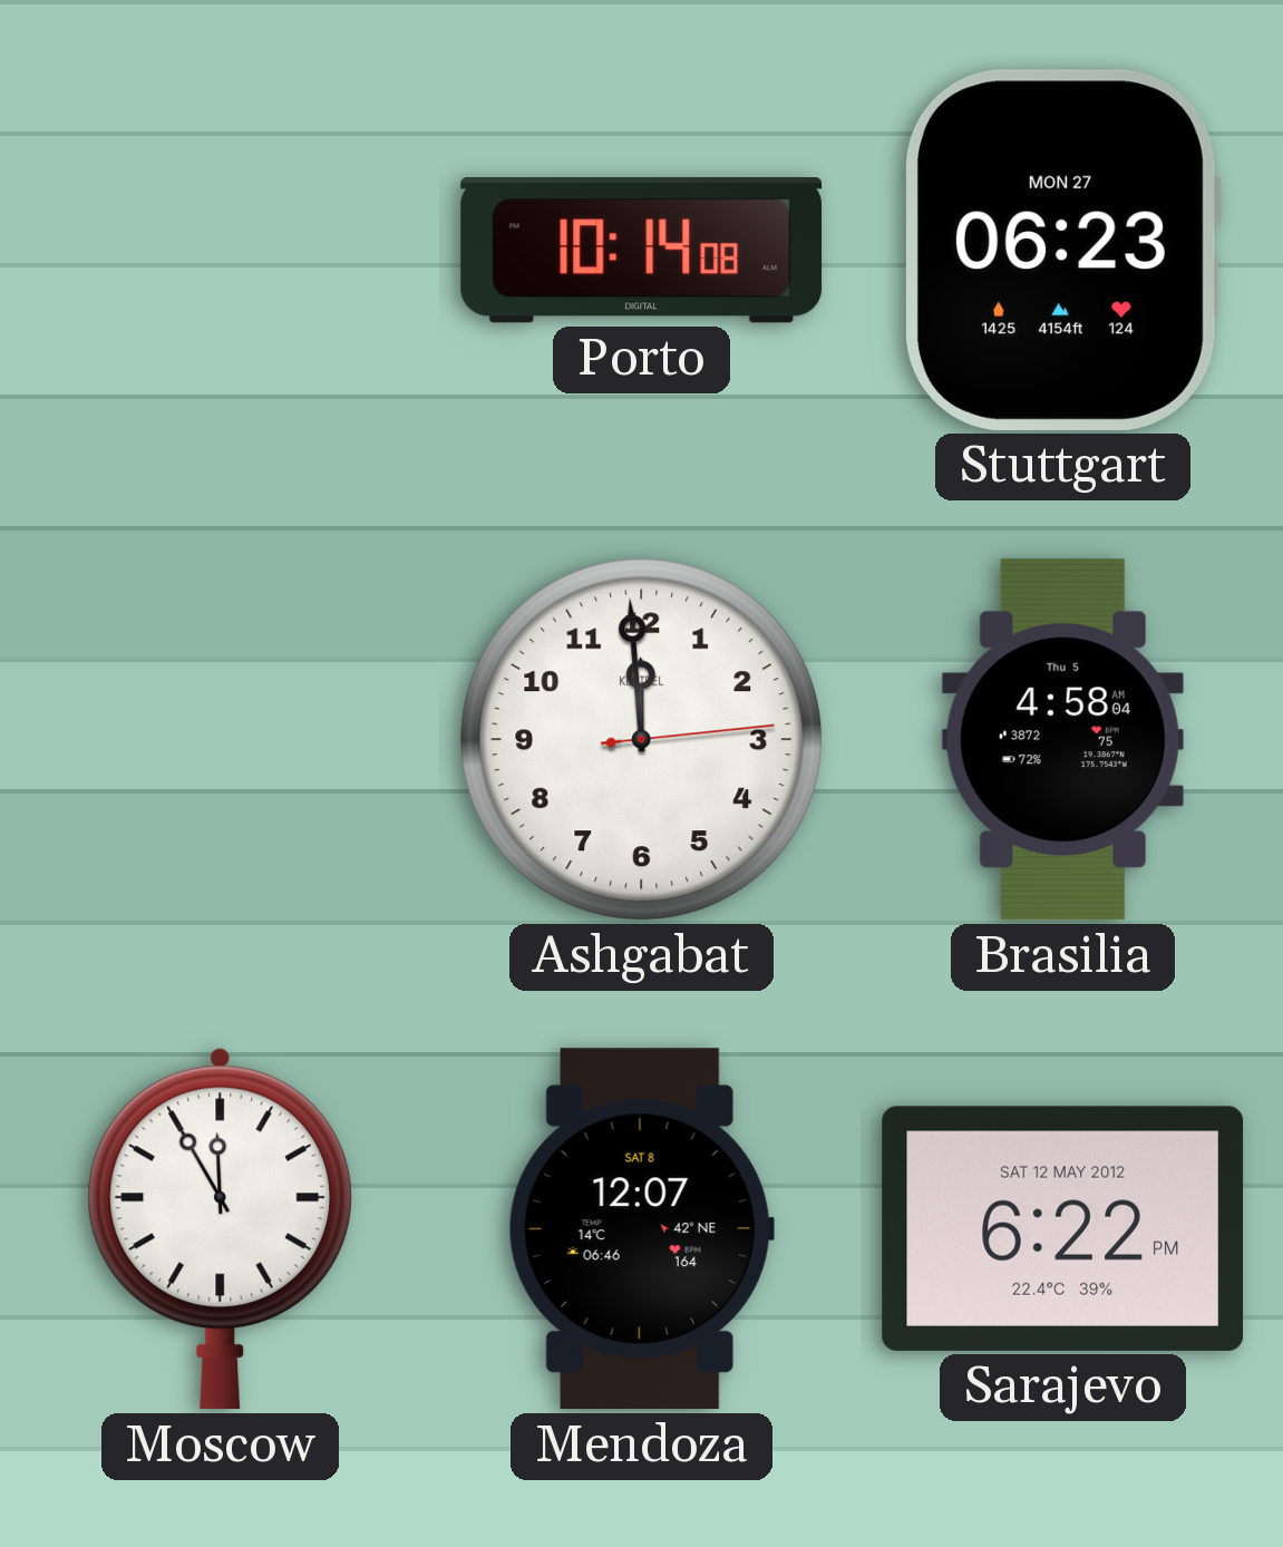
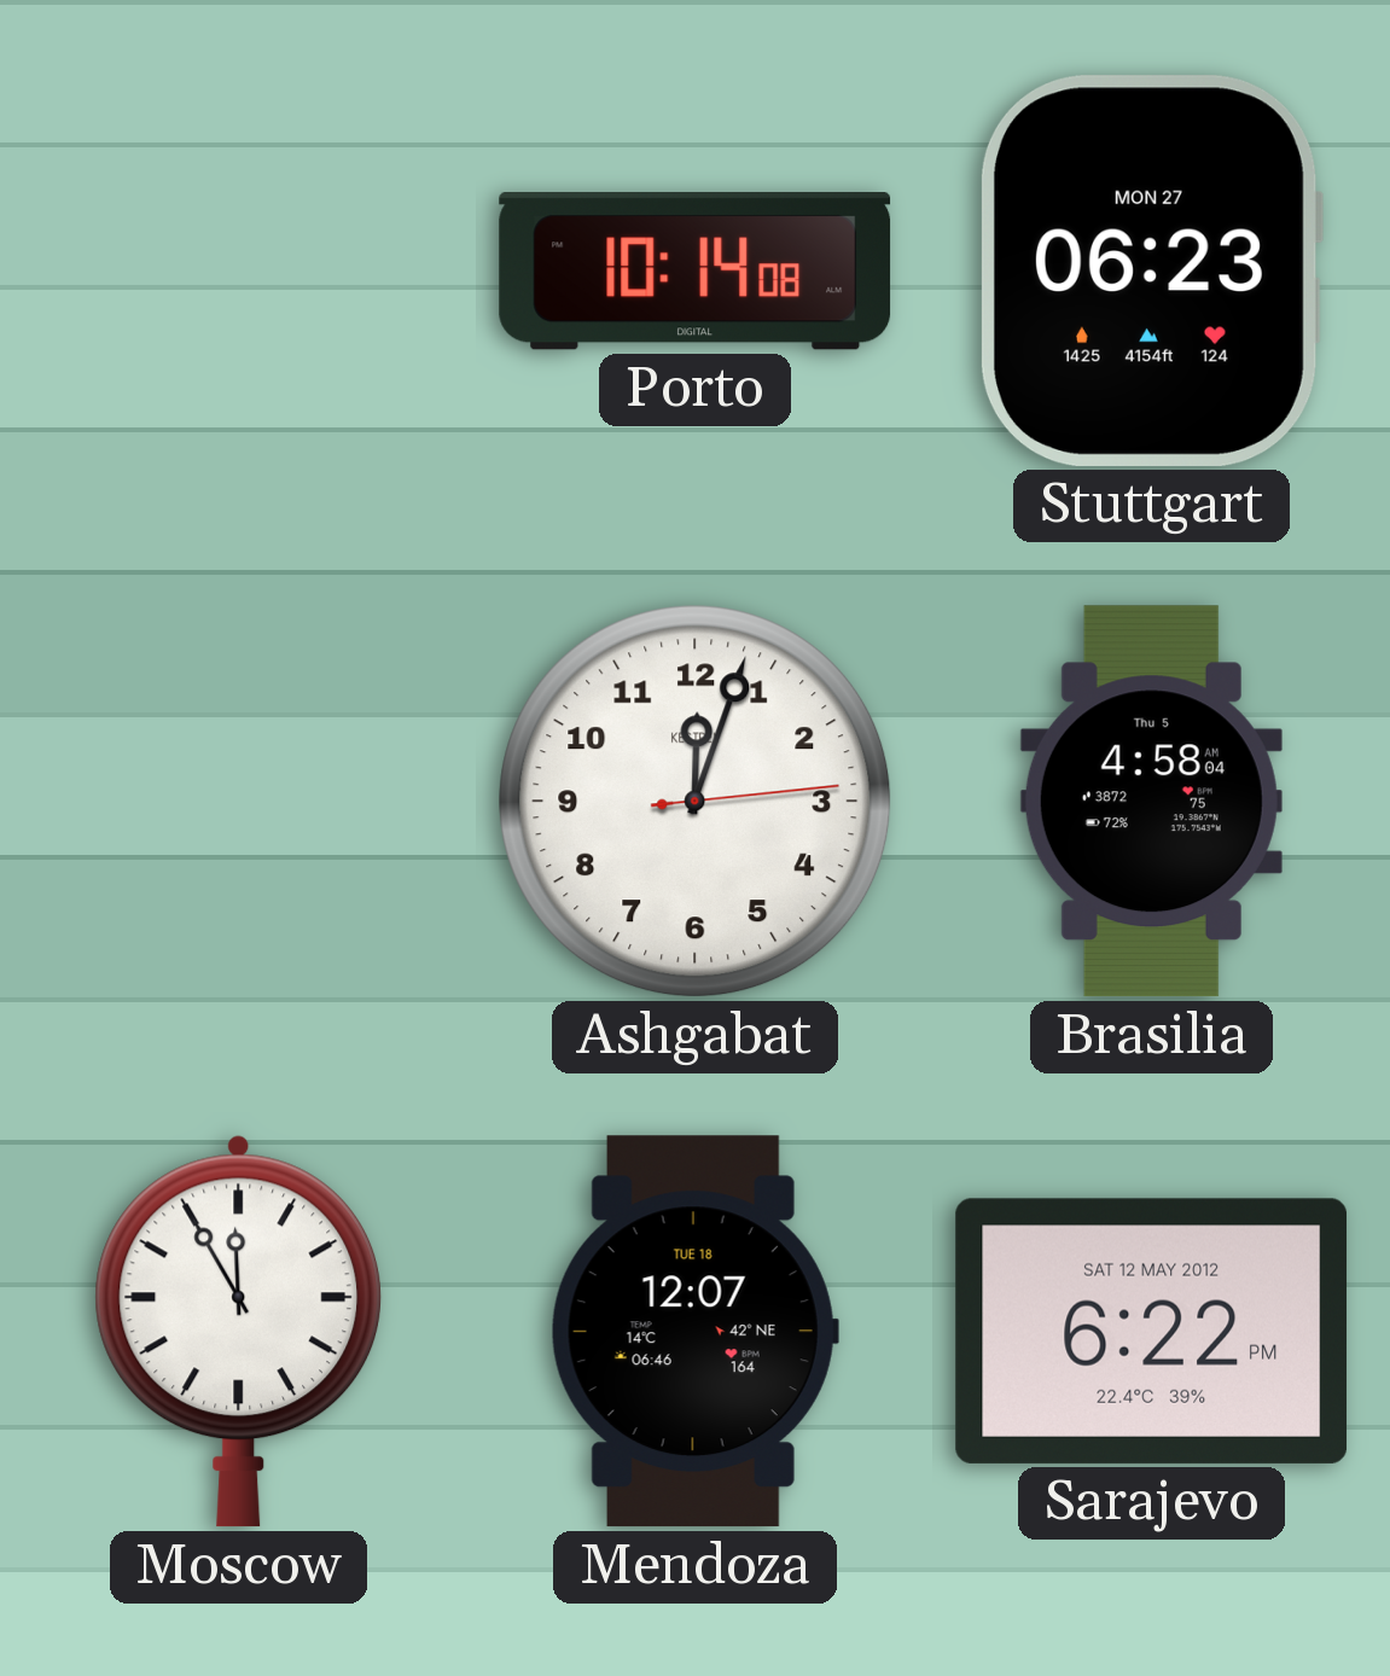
Ashgabat: 11:59 -> 12:03 (696, 802)
Mendoza date: SAT 8 -> TUE 18 (694, 1332)
